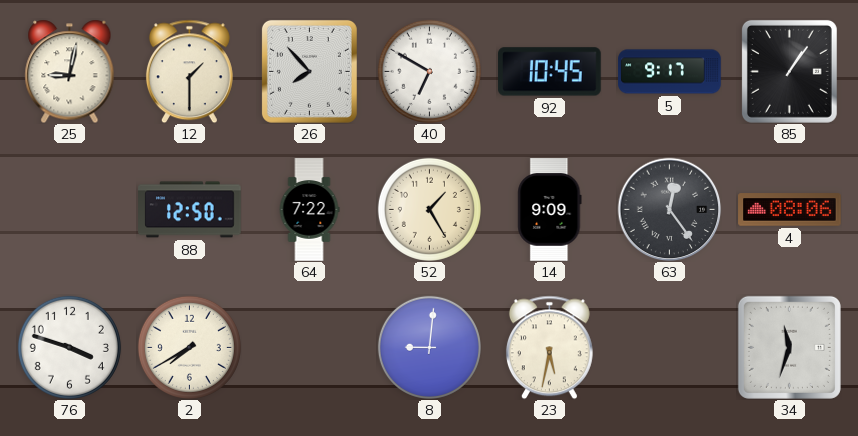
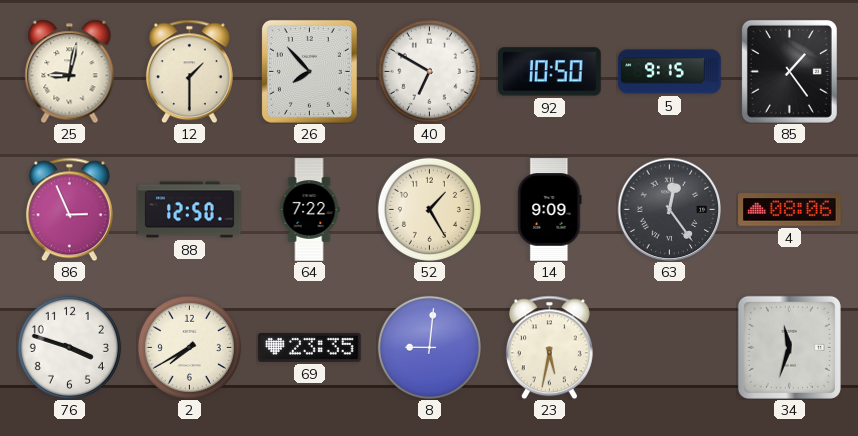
92: 10:45 -> 10:50 (550, 72)
5: 9:17 -> 9:15 (670, 72)
85: 1:06 -> 1:24 (789, 71)
86: none -> 2:56 (69, 209)
69: none -> 23:35 (310, 347)
